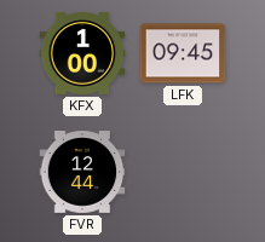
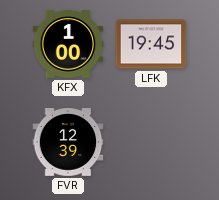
LFK: 09:45 -> 19:45 (151, 44)
FVR: 12:44 -> 12:39 (68, 143)
